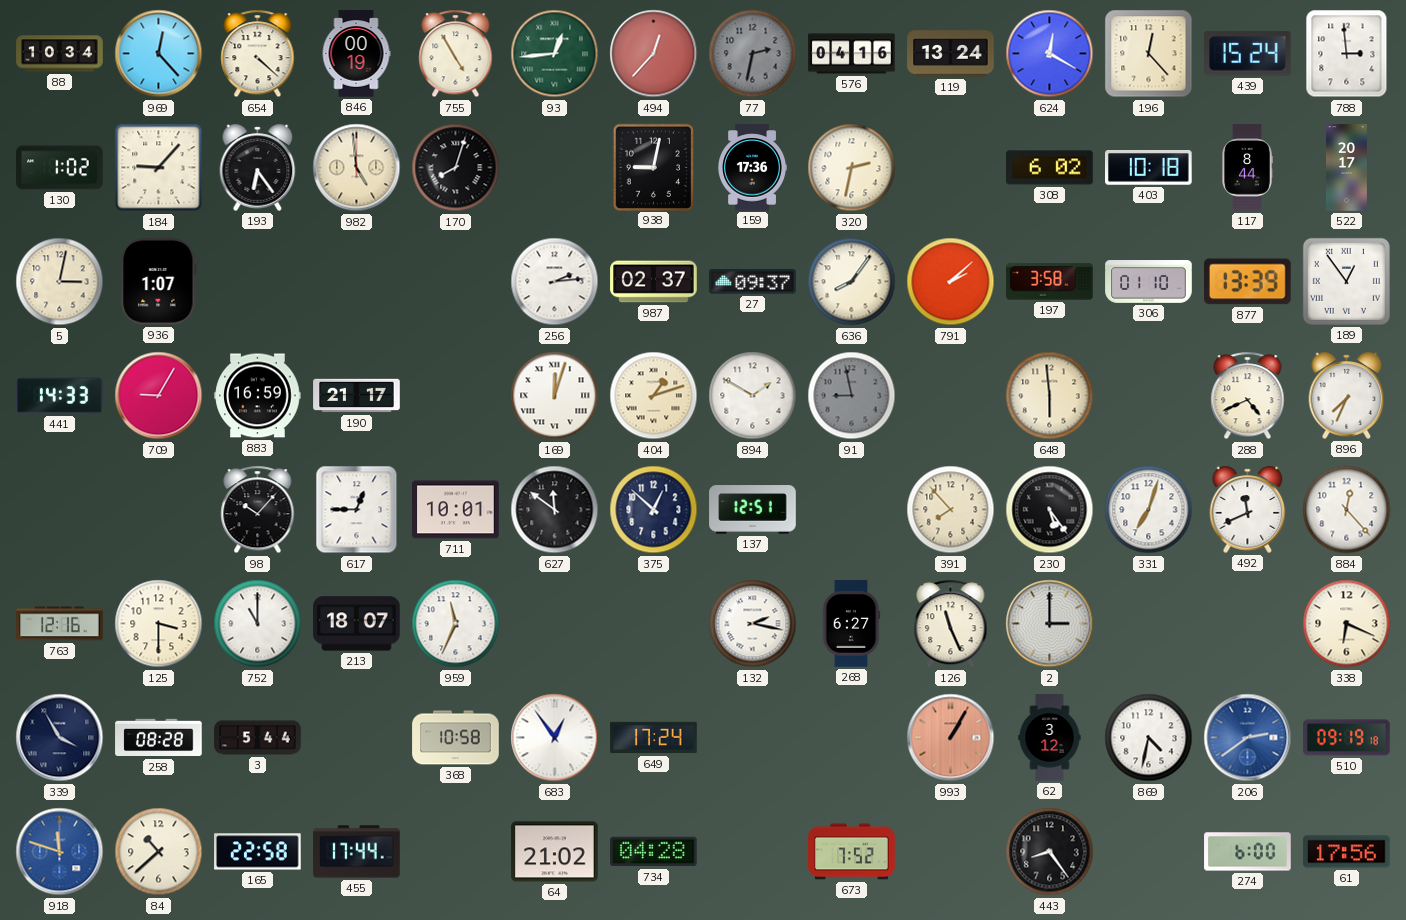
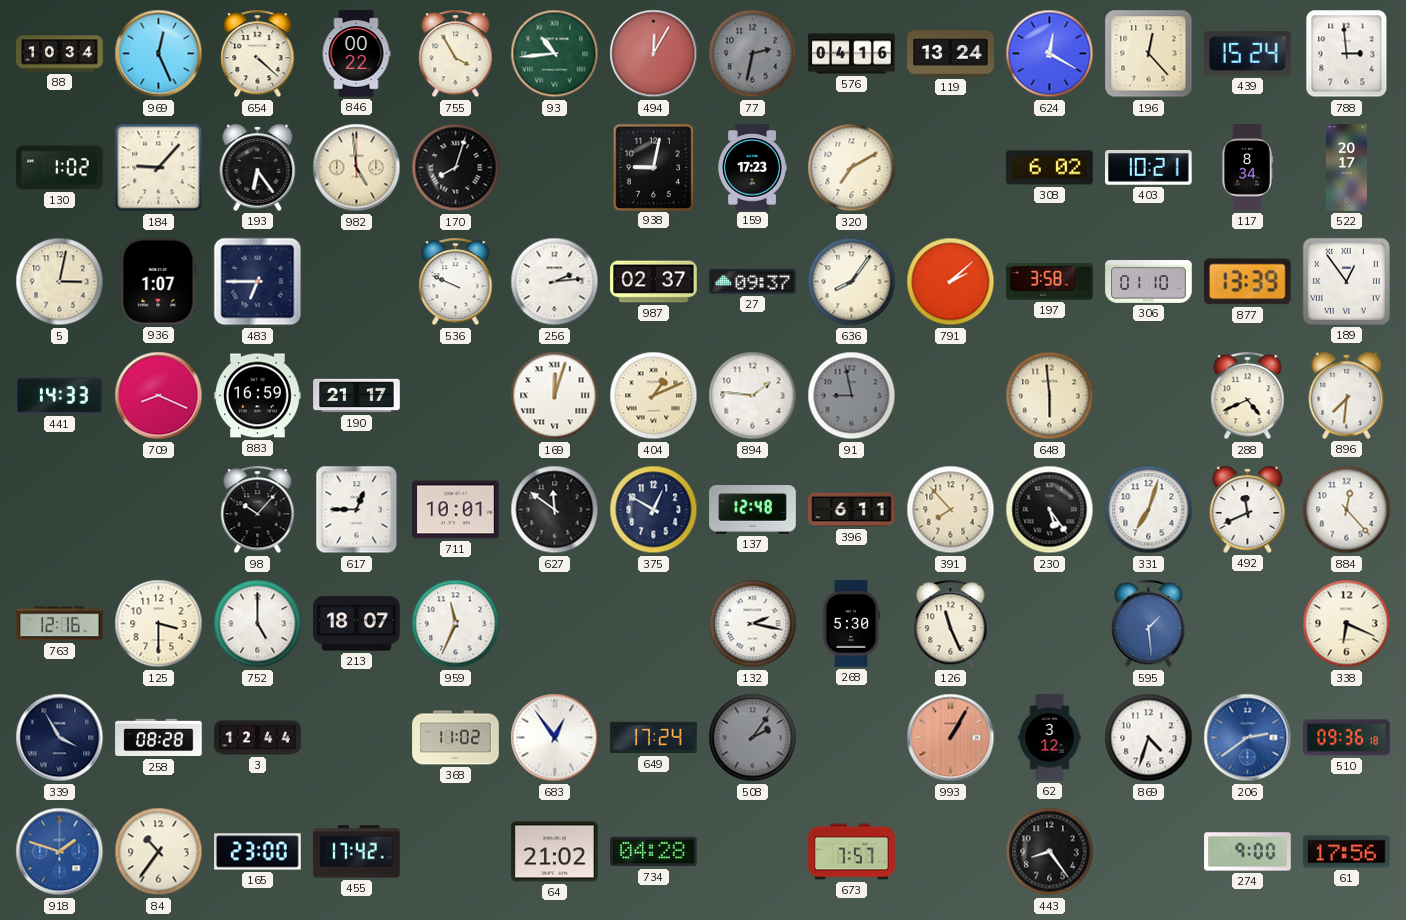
969: 12:23 -> 12:26 (159, 54)
846: 00:19 -> 00:22 (356, 54)
755: 4:55 -> 3:55 (456, 54)
93: 12:44 -> 10:44 (555, 54)
494: 12:37 -> 12:05 (654, 54)
159: 17:36 -> 17:23 (752, 168)
320: 2:32 -> 7:10 (852, 168)
403: 10:18 -> 10:21 (1149, 168)
117: 8:44 -> 8:34 (1247, 168)
483: none -> 6:45 (258, 282)
536: none -> 9:49 (456, 282)
709: 9:05 -> 8:19 (159, 396)
404: 1:12 -> 1:11 (654, 396)
894: 1:50 -> 1:46 (753, 396)
896: 7:34 -> 7:31 (1347, 395)
375: 12:52 -> 12:50 (654, 510)
137: 12:51 -> 12:48 (753, 510)
396: none -> 6:11 (852, 510)
752: 11:00 -> 5:00 (258, 624)
268: 6:27 -> 5:30 (851, 624)
2: 3:00 -> none (1050, 624)
595: none -> 1:29 (1149, 624)
3: 5:44 -> 12:44 (258, 738)
368: 10:58 -> 11:02 (456, 738)
508: none -> 2:06 (753, 738)
869: 4:32 -> 4:33 (1149, 738)
510: 09:19 -> 09:36 (1347, 738)
918: 11:48 -> 1:48 (60, 852)
84: 10:38 -> 10:36 (159, 852)
165: 22:58 -> 23:00 (258, 852)
455: 17:44 -> 17:42 (357, 852)
673: 7:52 -> 7:57 (852, 852)
274: 6:00 -> 9:00 (1248, 852)
